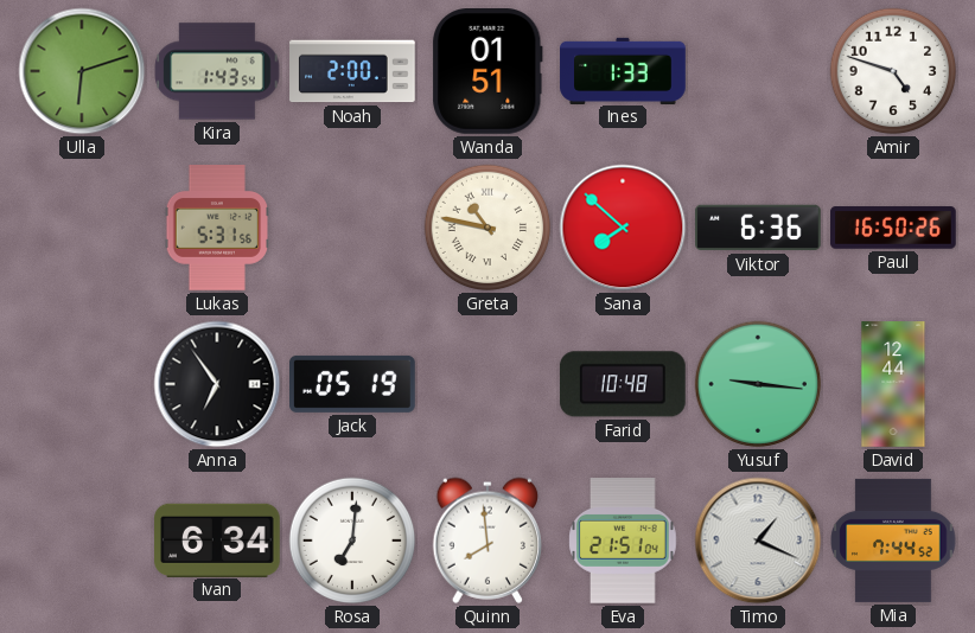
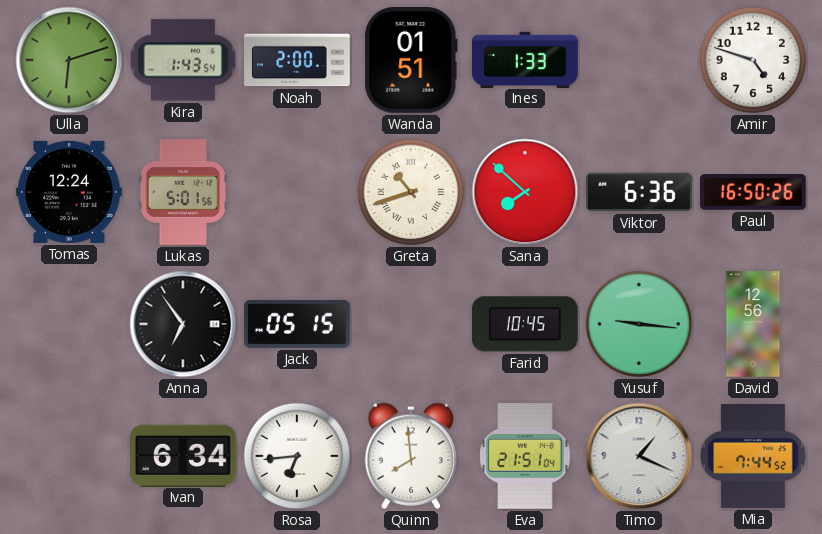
Tomas: none -> 12:24 (69, 192)
Lukas: 5:31 -> 5:01 (182, 192)
Greta: 10:47 -> 10:42 (411, 192)
Jack: 05:19 -> 05:15 (297, 324)
Farid: 10:48 -> 10:45 (525, 324)
David: 12:44 -> 12:56 (753, 324)
Rosa: 7:01 -> 6:44 (297, 456)
